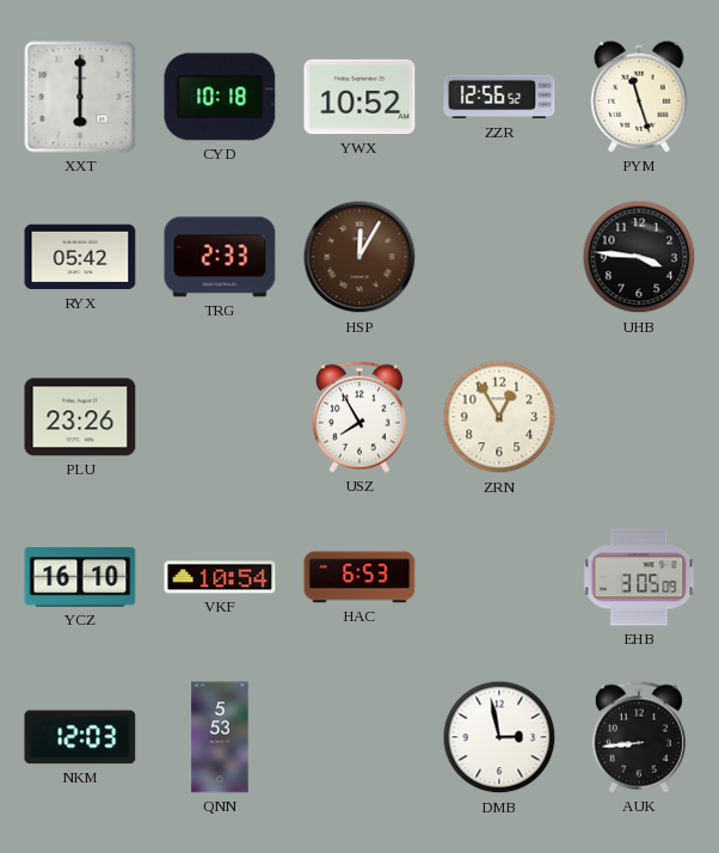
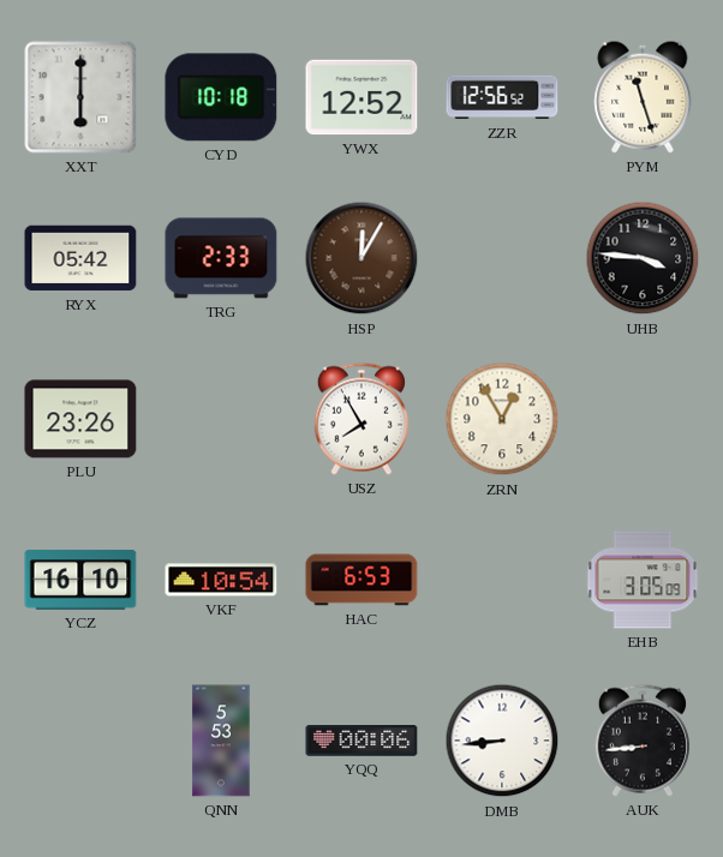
YWX: 10:52 -> 12:52 (361, 97)
NKM: 12:03 -> none (80, 737)
YQQ: none -> 00:06 (361, 742)
DMB: 2:58 -> 8:44 (502, 741)
